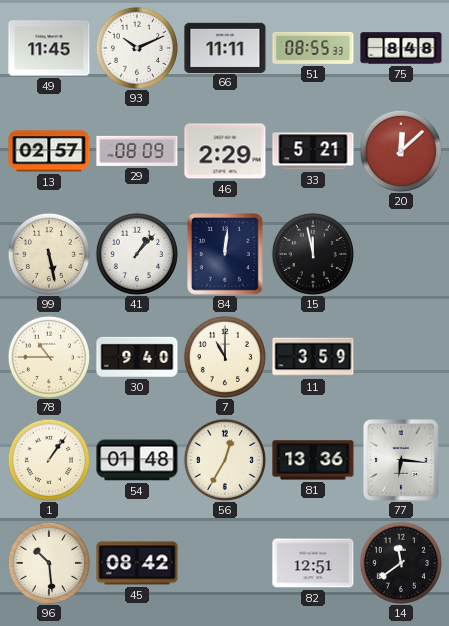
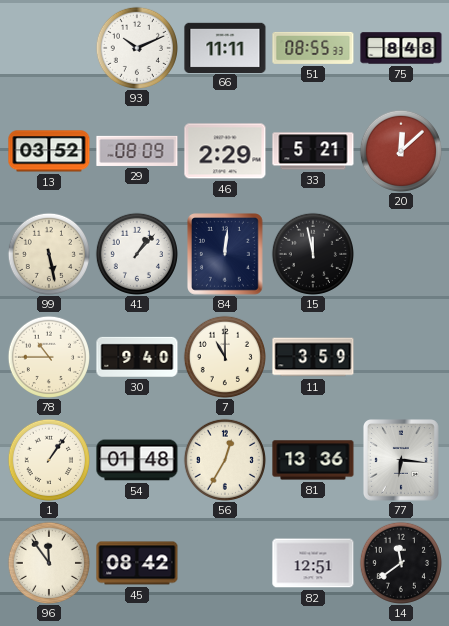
49: 11:45 -> none (49, 48)
13: 02:57 -> 03:52 (49, 151)
96: 10:29 -> 11:54 (49, 563)
